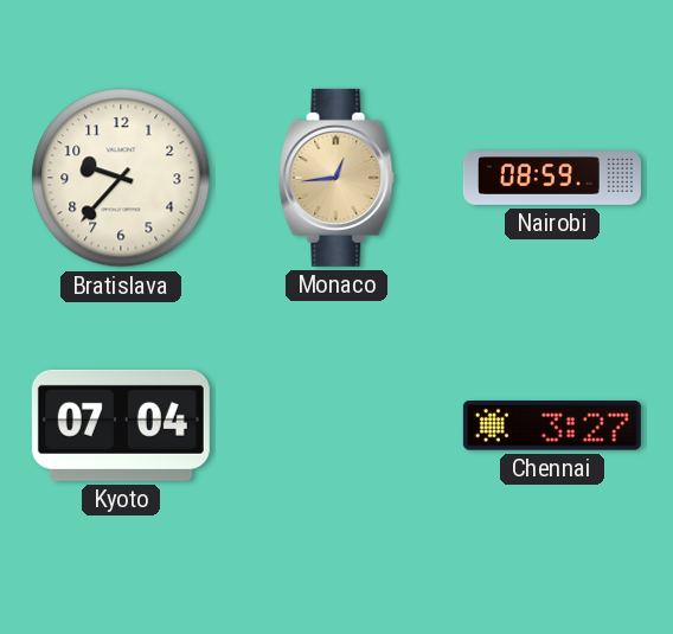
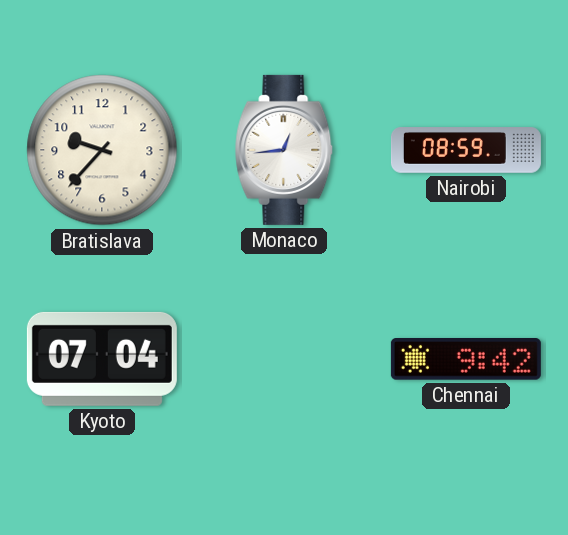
Monaco dial: champagne -> white (284, 150)
Chennai: 3:27 -> 9:42 (466, 360)
